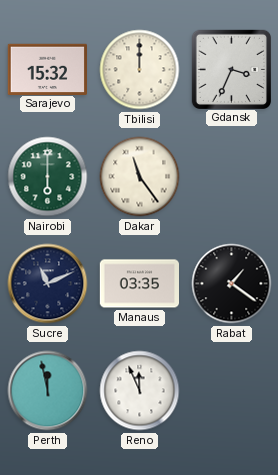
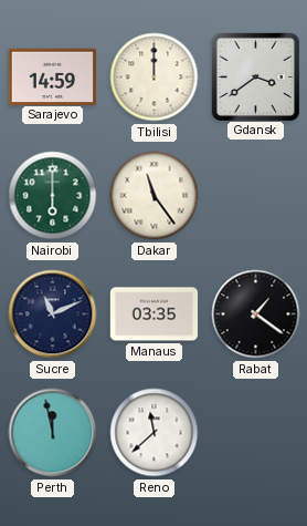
Sarajevo: 15:32 -> 14:59 (52, 76)
Gdansk: 3:34 -> 3:39 (255, 76)
Reno: 11:56 -> 11:38 (155, 433)
